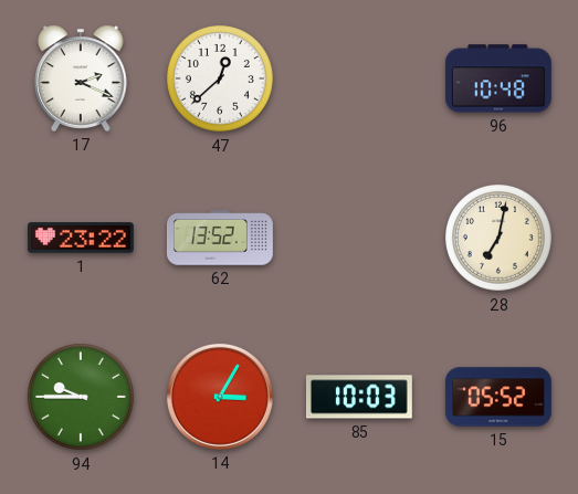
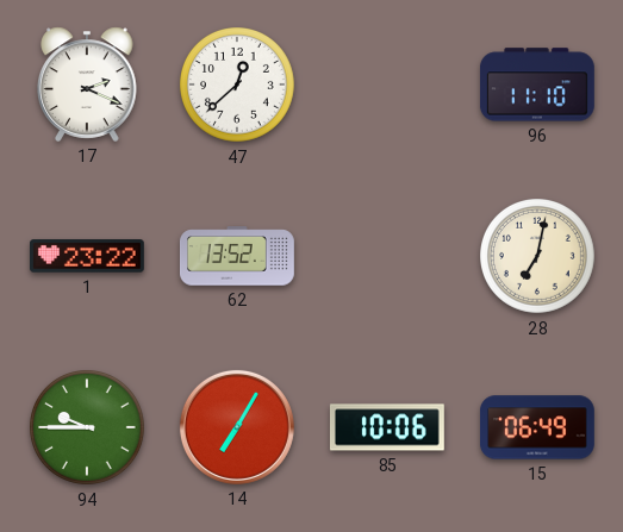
96: 10:48 -> 11:10 (537, 85)
14: 3:05 -> 7:05 (237, 427)
85: 10:03 -> 10:06 (387, 427)
15: 05:52 -> 06:49 (537, 427)
